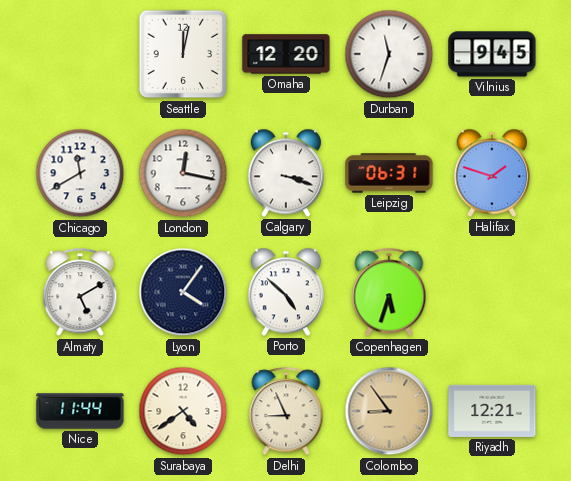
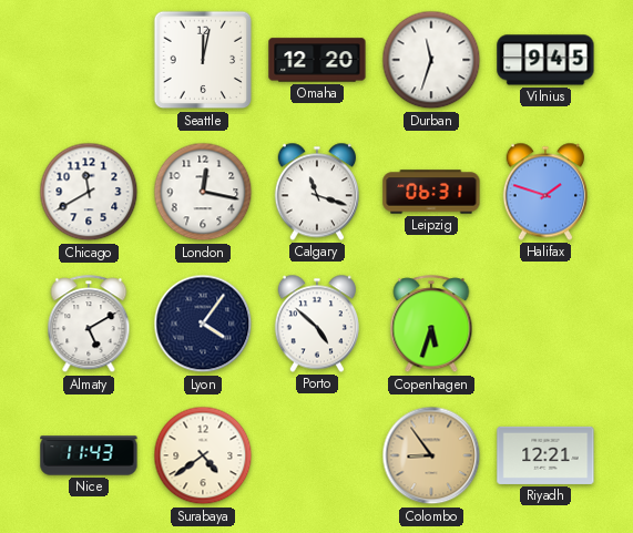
Calgary: 3:18 -> 11:18 (316, 192)
Nice: 11:44 -> 11:43 (89, 455)
Delhi: 8:56 -> none (286, 412)
